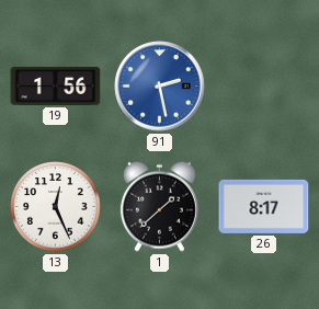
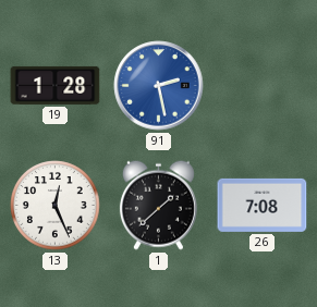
19: 1:56 -> 1:28 (56, 85)
26: 8:17 -> 7:08 (263, 205)
